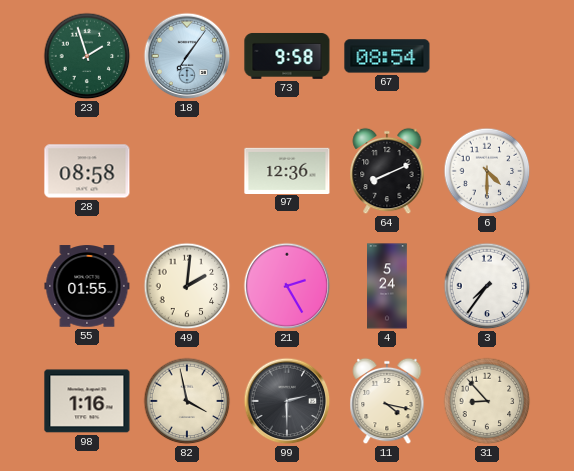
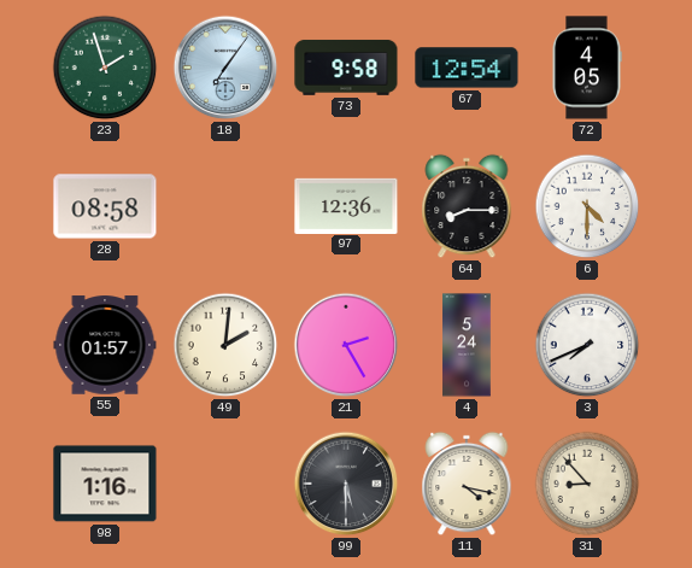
67: 08:54 -> 12:54 (467, 68)
72: none -> 4:05 (587, 68)
64: 8:11 -> 8:15 (467, 206)
55: 01:55 -> 01:57 (105, 345)
3: 7:36 -> 7:41 (587, 345)
82: 3:58 -> none (187, 401)
99: 2:30 -> 5:30 (346, 484)
